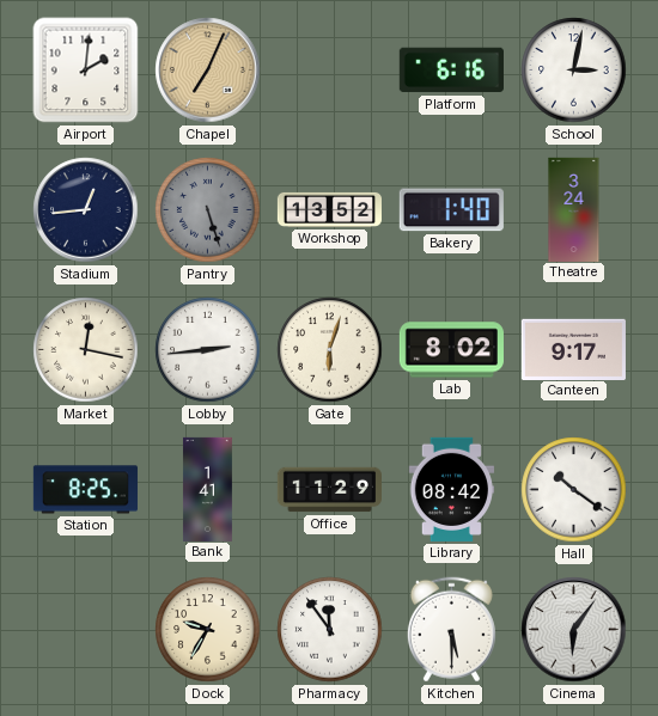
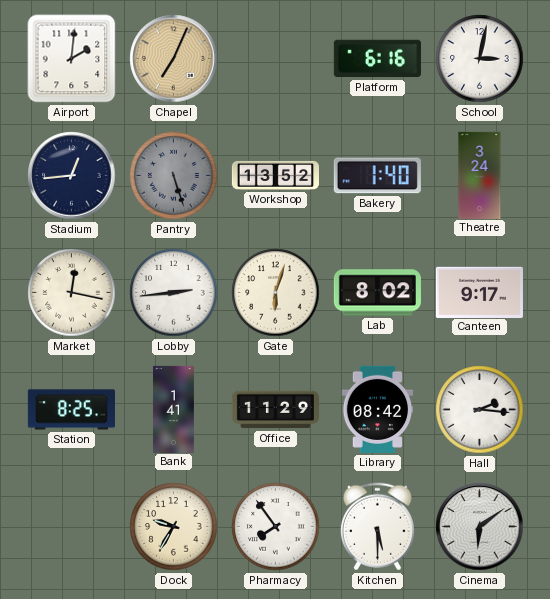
Hall: 10:21 -> 2:16 (480, 410)
Pharmacy: 11:54 -> 7:54 (276, 527)
Cinema: 6:06 -> 6:09 (480, 527)
